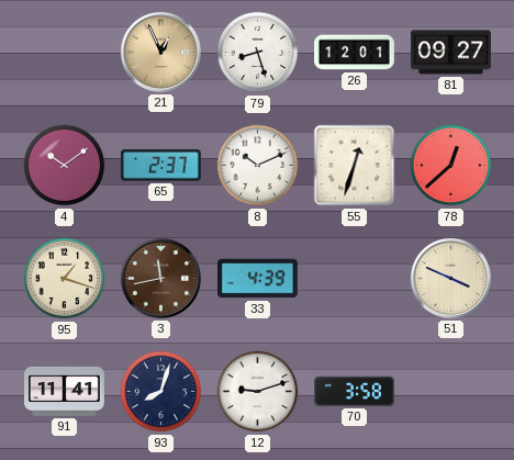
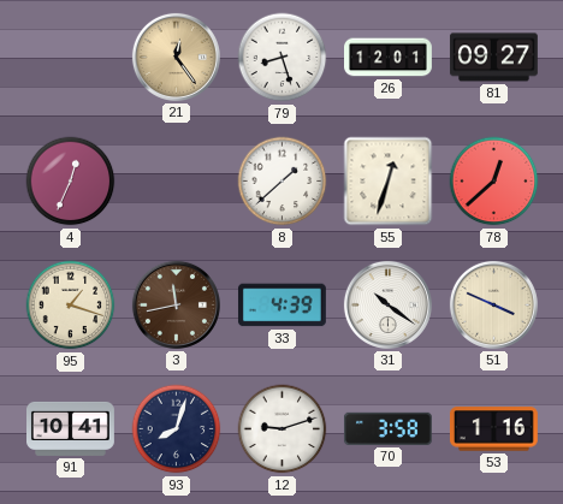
21: 12:56 -> 12:24 (176, 57)
4: 10:09 -> 12:34 (71, 182)
65: 2:37 -> none (160, 166)
8: 10:11 -> 1:38 (283, 182)
31: none -> 10:21 (387, 304)
91: 11:41 -> 10:41 (71, 428)
53: none -> 1:16 (493, 429)
